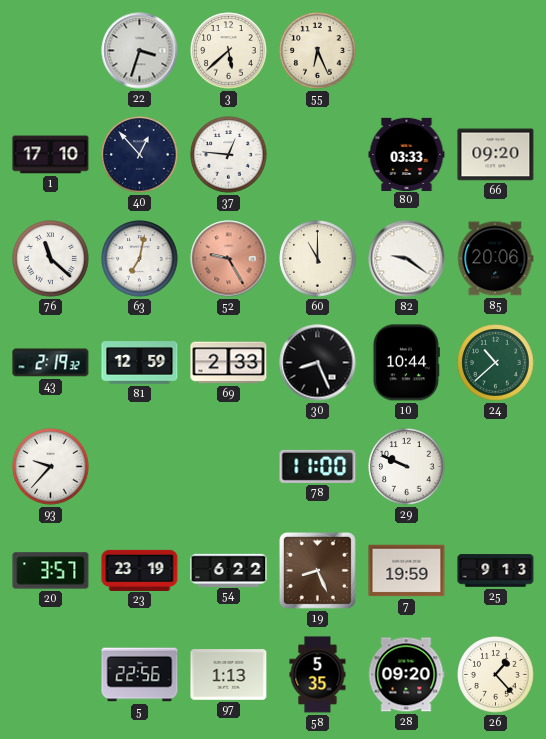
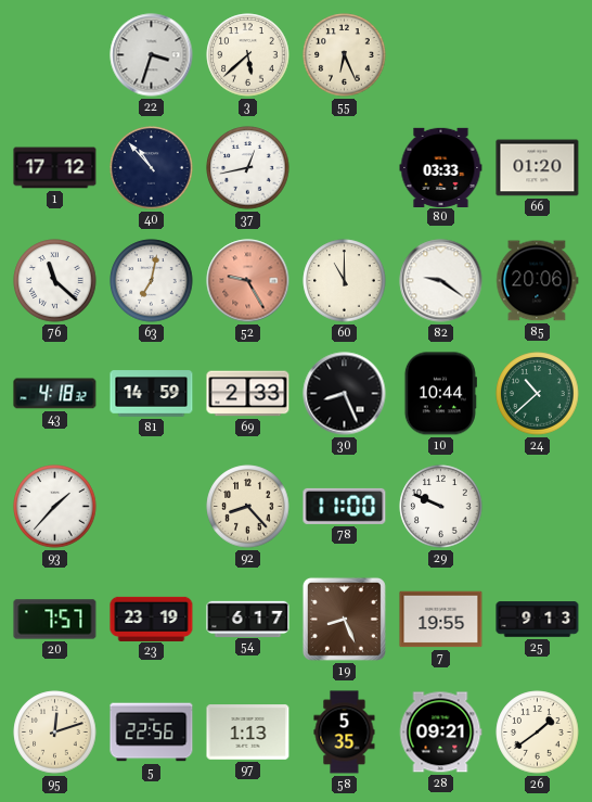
1: 17:10 -> 17:12 (55, 168)
40: 12:53 -> 10:53 (152, 168)
37: 12:46 -> 12:43 (248, 168)
66: 09:20 -> 01:20 (538, 168)
43: 2:19 -> 4:18 (55, 394)
81: 12:59 -> 14:59 (152, 394)
93: 9:37 -> 1:37 (55, 507)
92: none -> 8:23 (248, 507)
20: 3:57 -> 7:57 (55, 620)
54: 6:22 -> 6:17 (248, 619)
7: 19:59 -> 19:55 (441, 620)
95: none -> 12:12 (55, 733)
28: 09:20 -> 09:21 (440, 733)
26: 1:23 -> 1:39 (538, 733)
